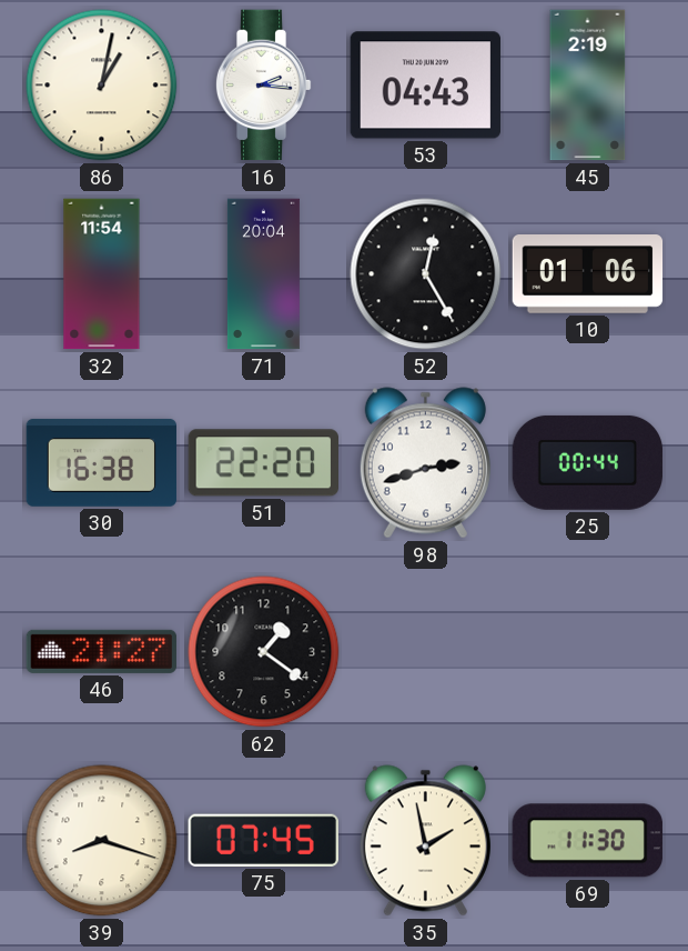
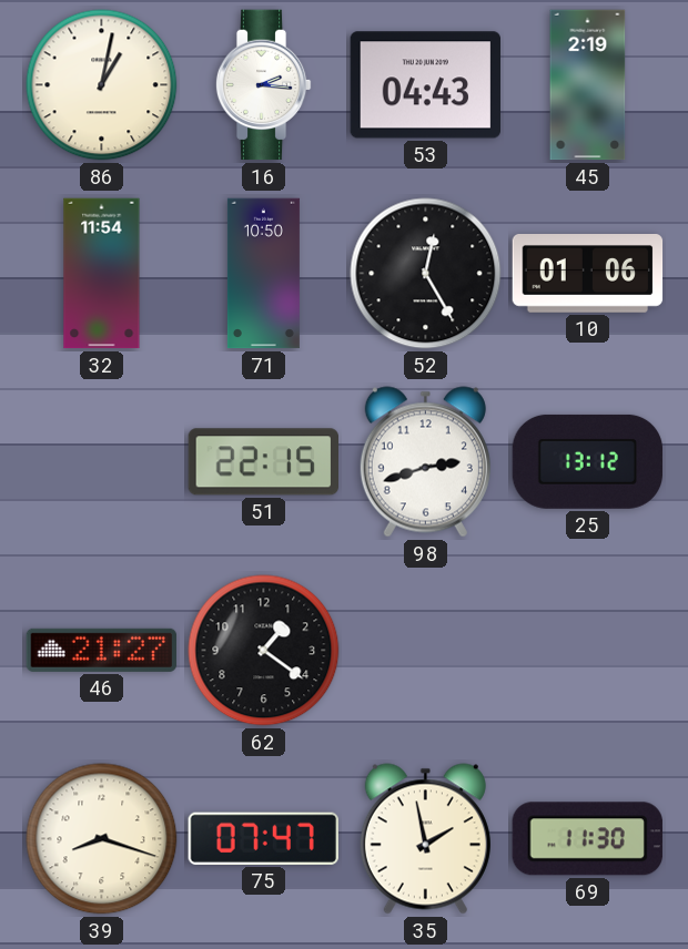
71: 20:04 -> 10:50 (263, 274)
30: 16:38 -> none (102, 462)
51: 22:20 -> 22:15 (263, 462)
25: 00:44 -> 13:12 (588, 461)
75: 07:45 -> 07:47 (263, 838)
